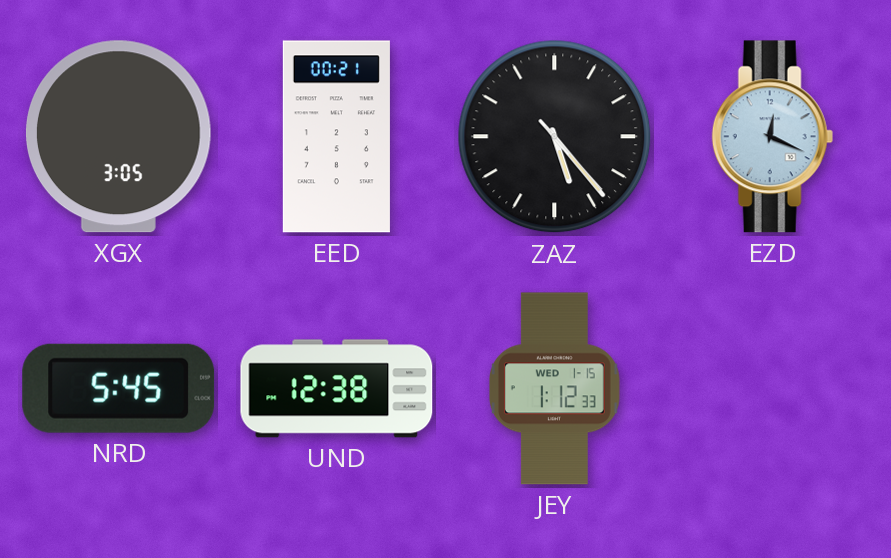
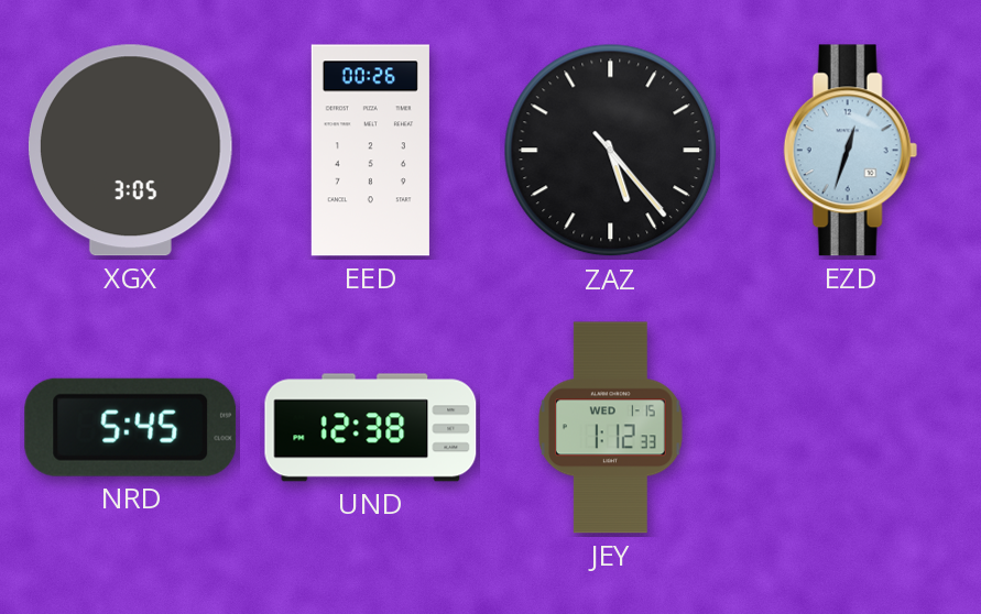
EED: 00:21 -> 00:26 (370, 151)
EZD: 12:19 -> 12:33 (850, 151)
